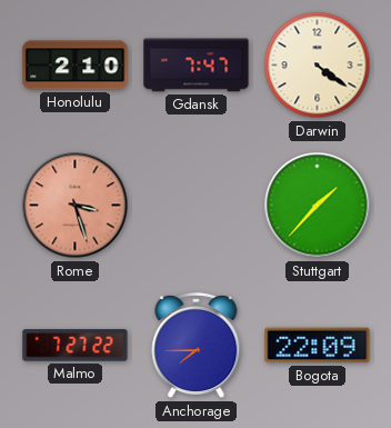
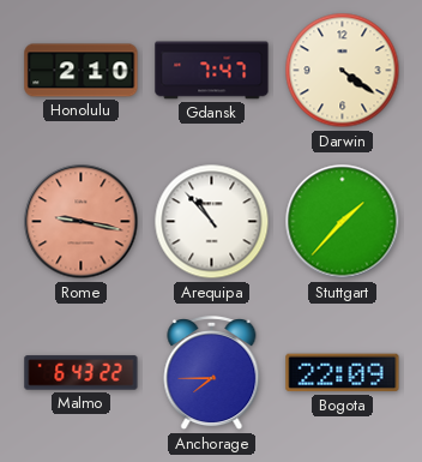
Rome: 3:27 -> 9:17 (82, 222)
Arequipa: none -> 10:53 (212, 222)
Malmo: 7:27 -> 6:43 (82, 373)
